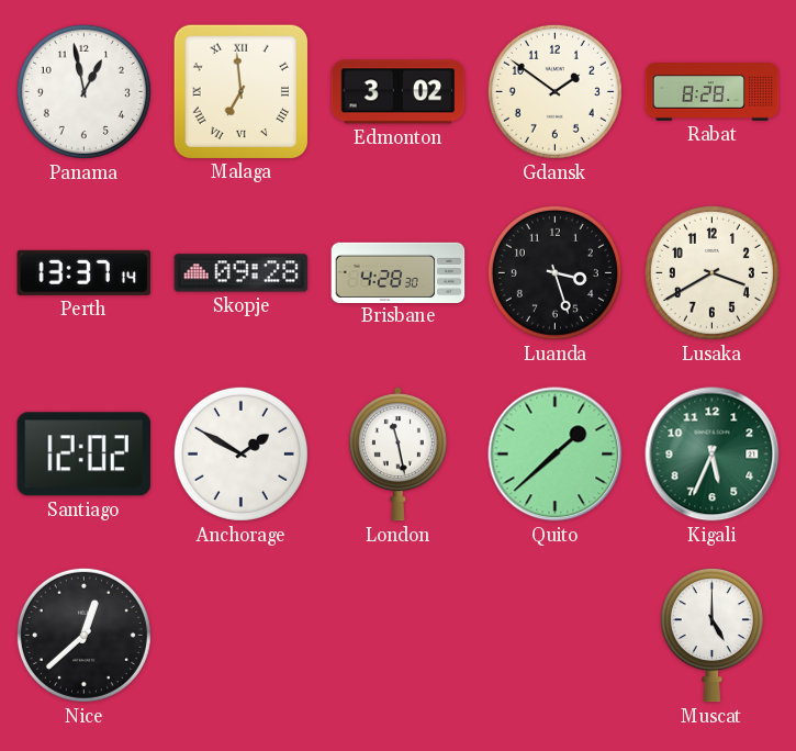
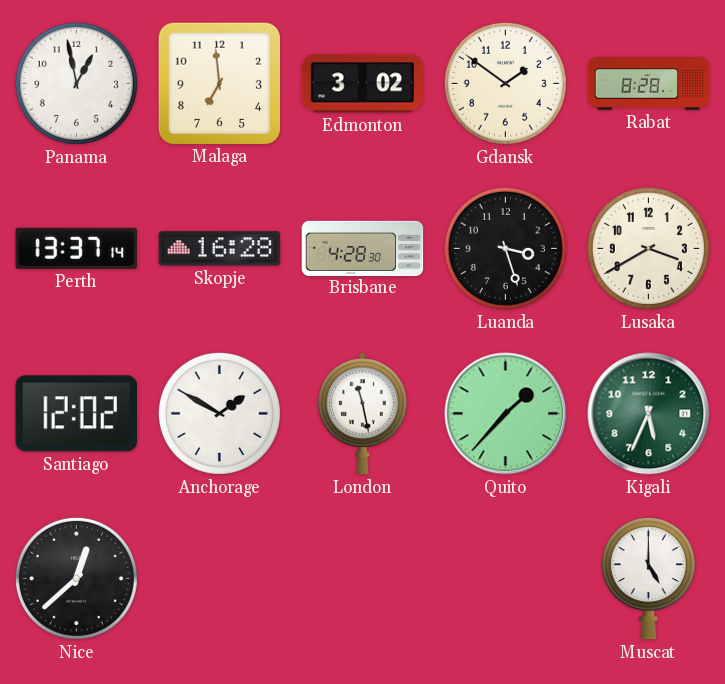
Malaga numerals: Roman -> Arabic (219, 83)
Skopje: 09:28 -> 16:28 (220, 249)
Quito: 1:38 -> 1:37 (506, 414)
